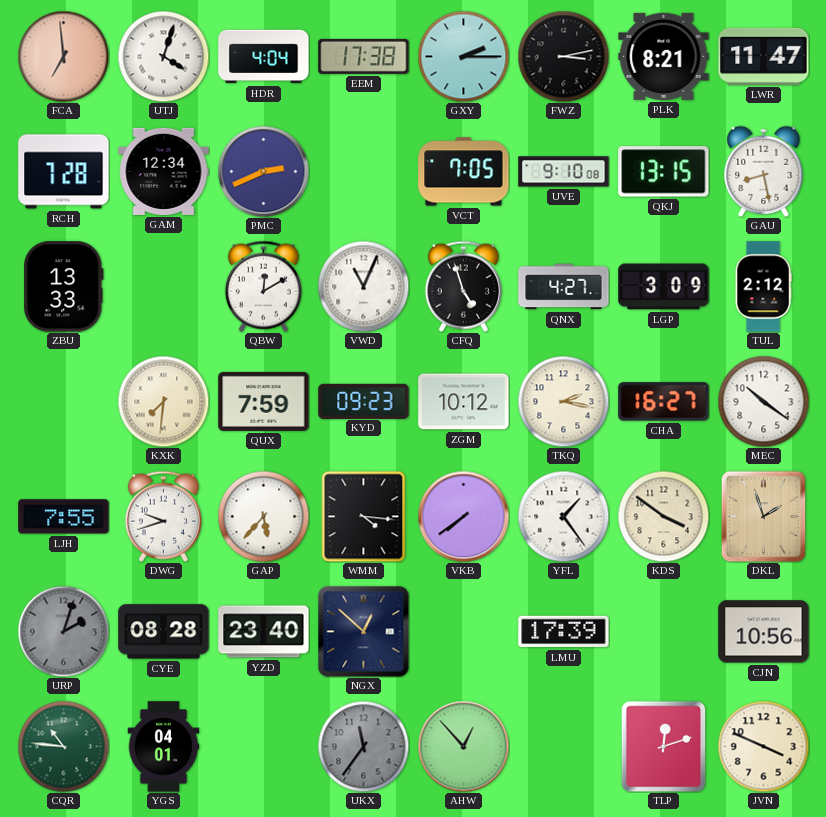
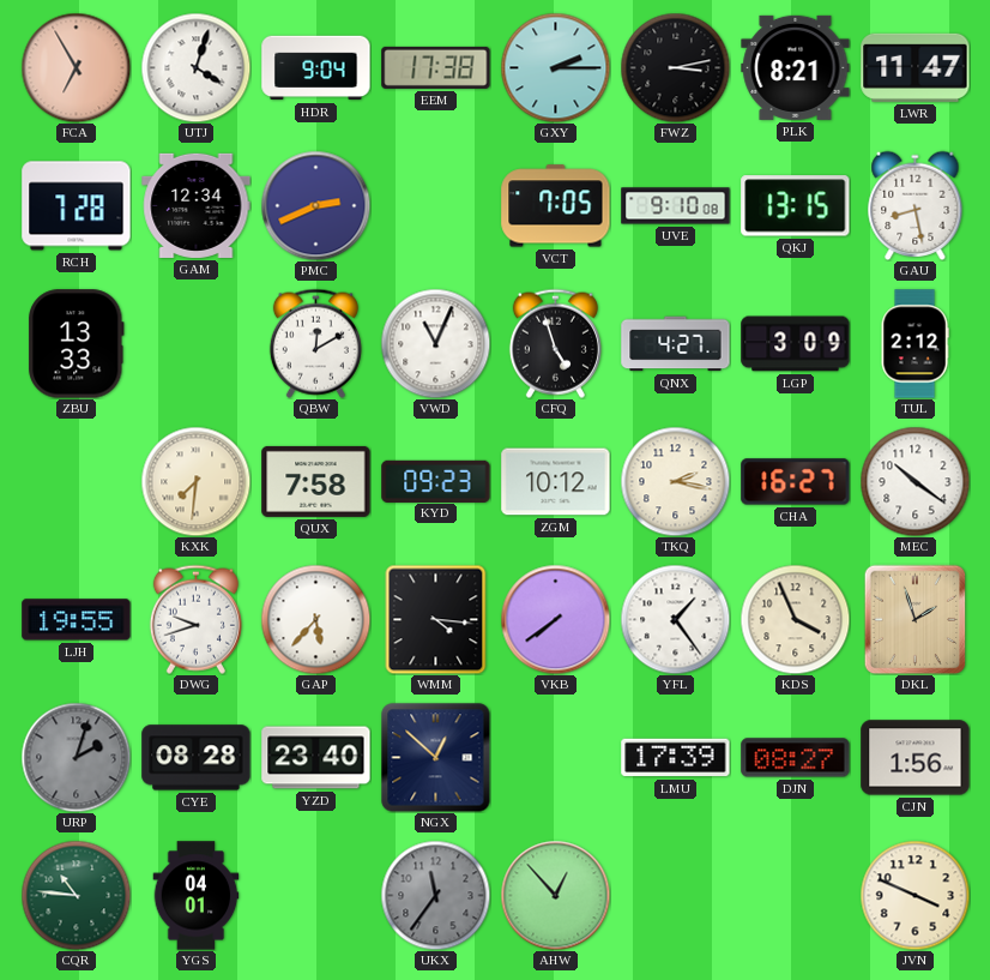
FCA: 6:59 -> 6:55 (76, 67)
HDR: 4:04 -> 9:04 (316, 68)
QUX: 7:59 -> 7:58 (316, 481)
LJH: 7:55 -> 19:55 (77, 620)
KDS: 3:51 -> 3:56 (795, 619)
DJN: none -> 08:27 (796, 758)
CJN: 10:56 -> 1:56 (916, 758)
TLP: 12:12 -> none (664, 746)
